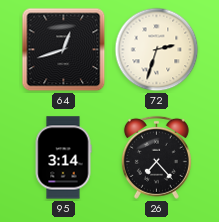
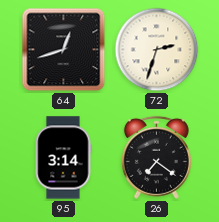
26: 7:23 -> 7:21 (156, 157)
